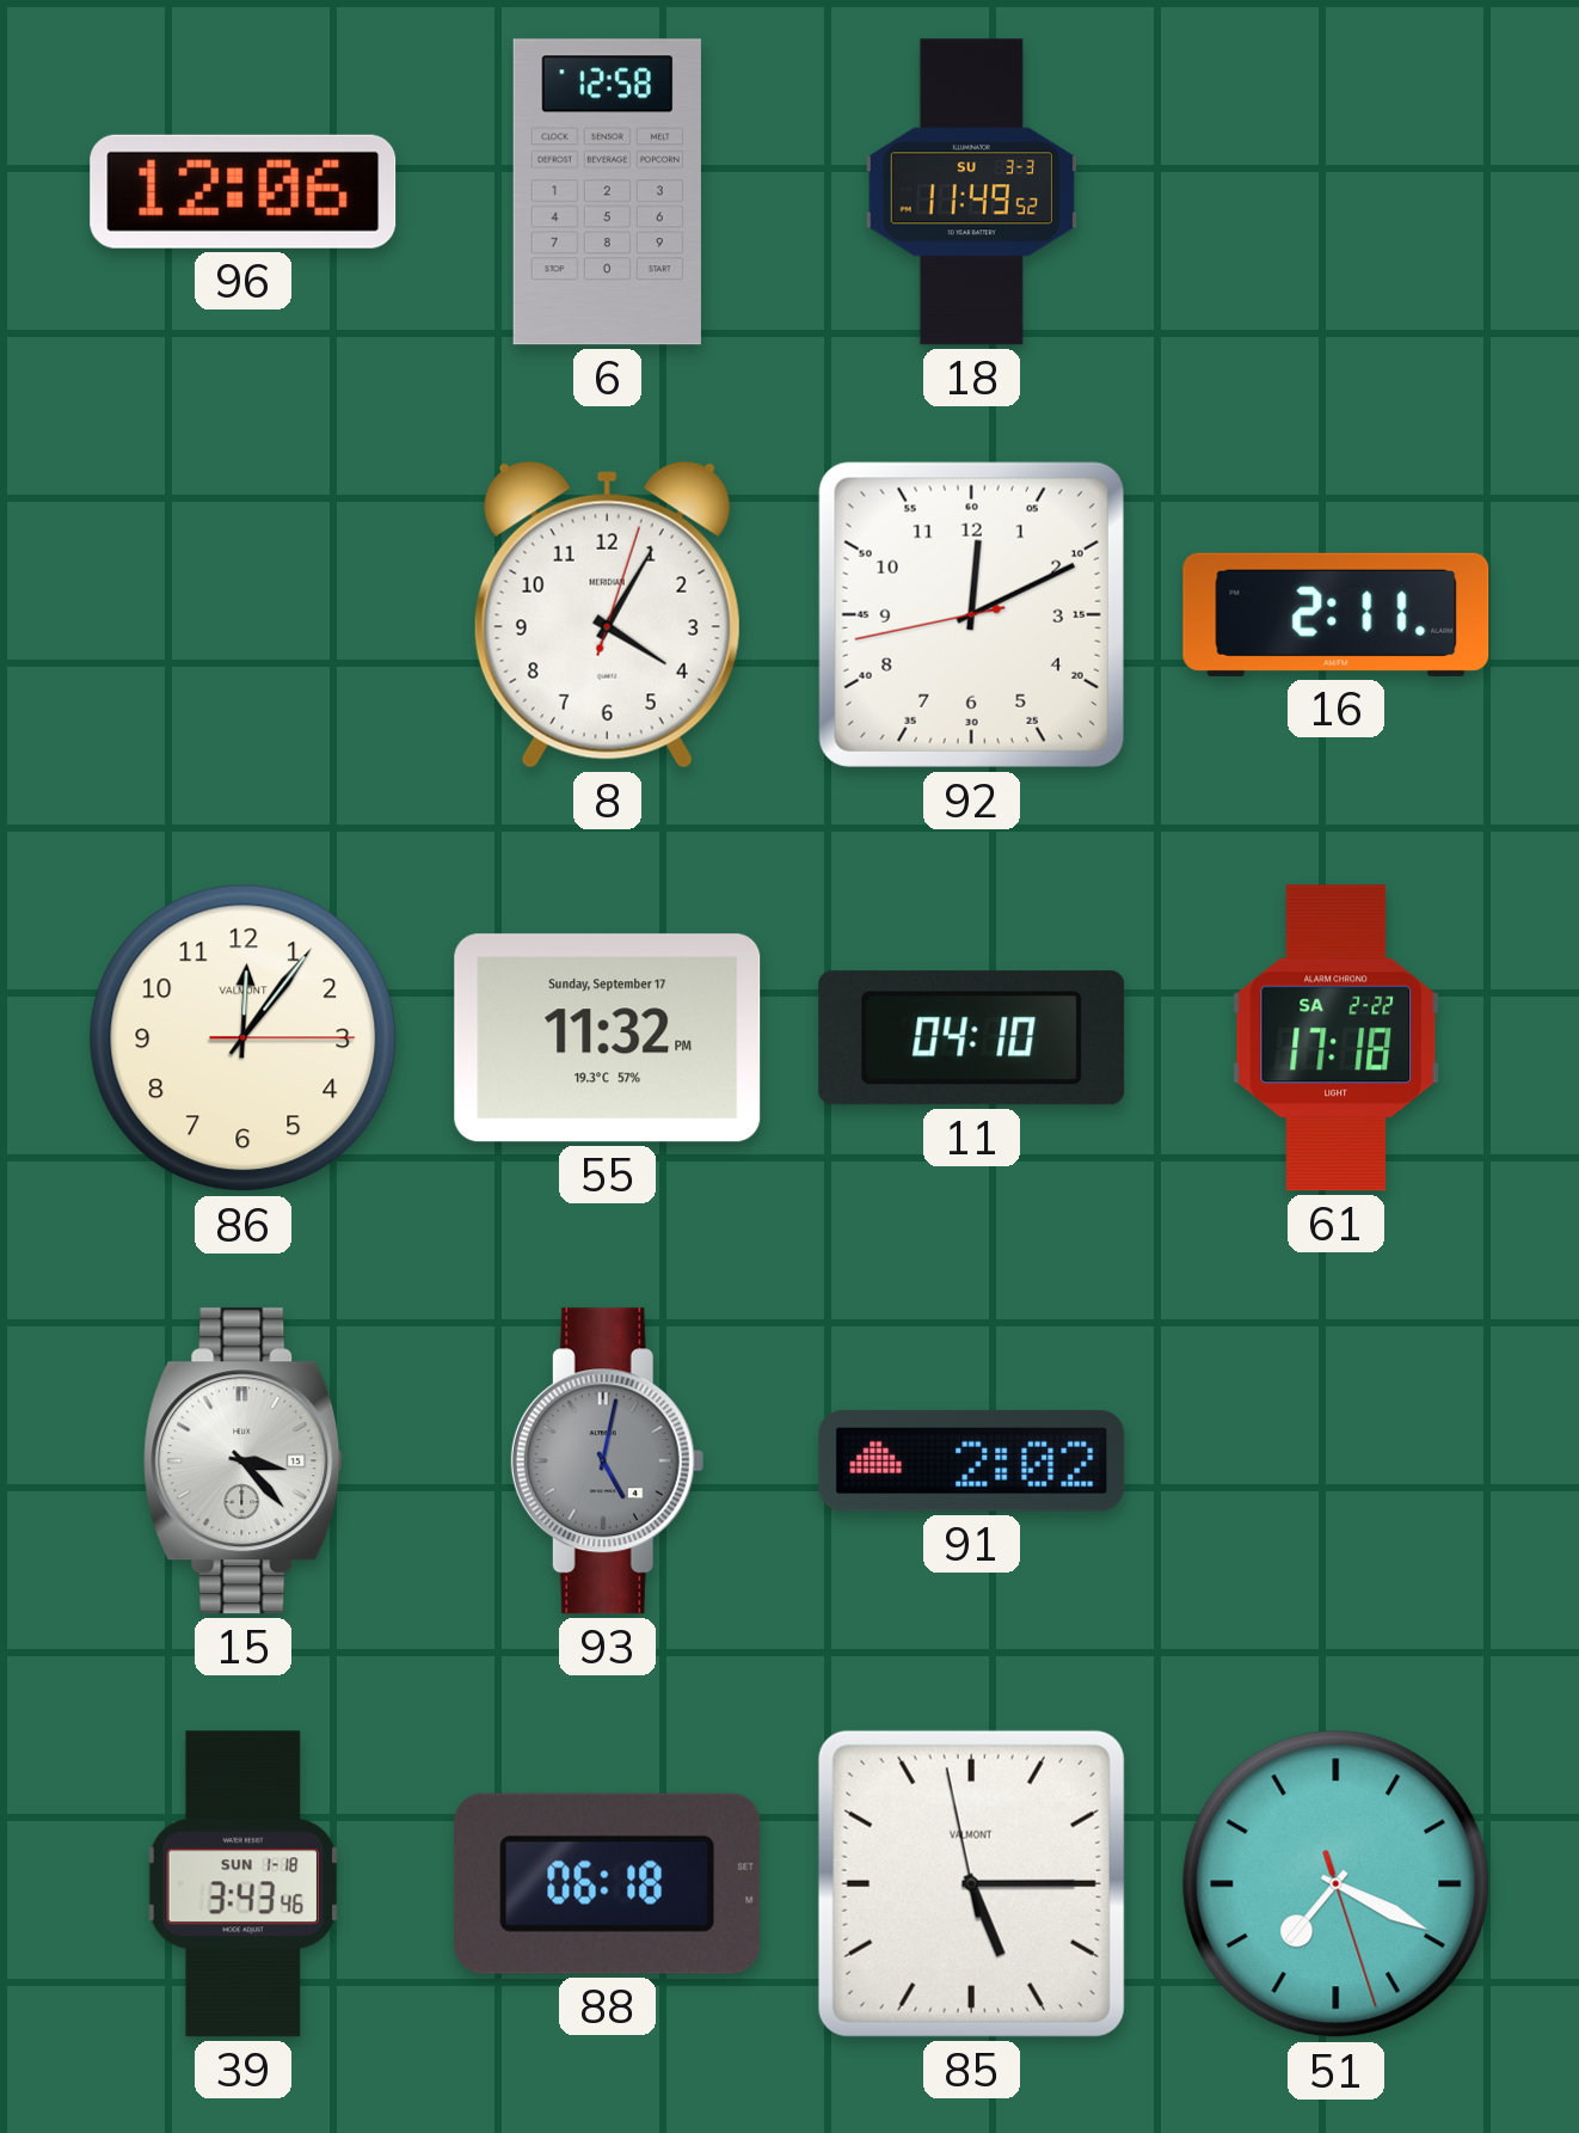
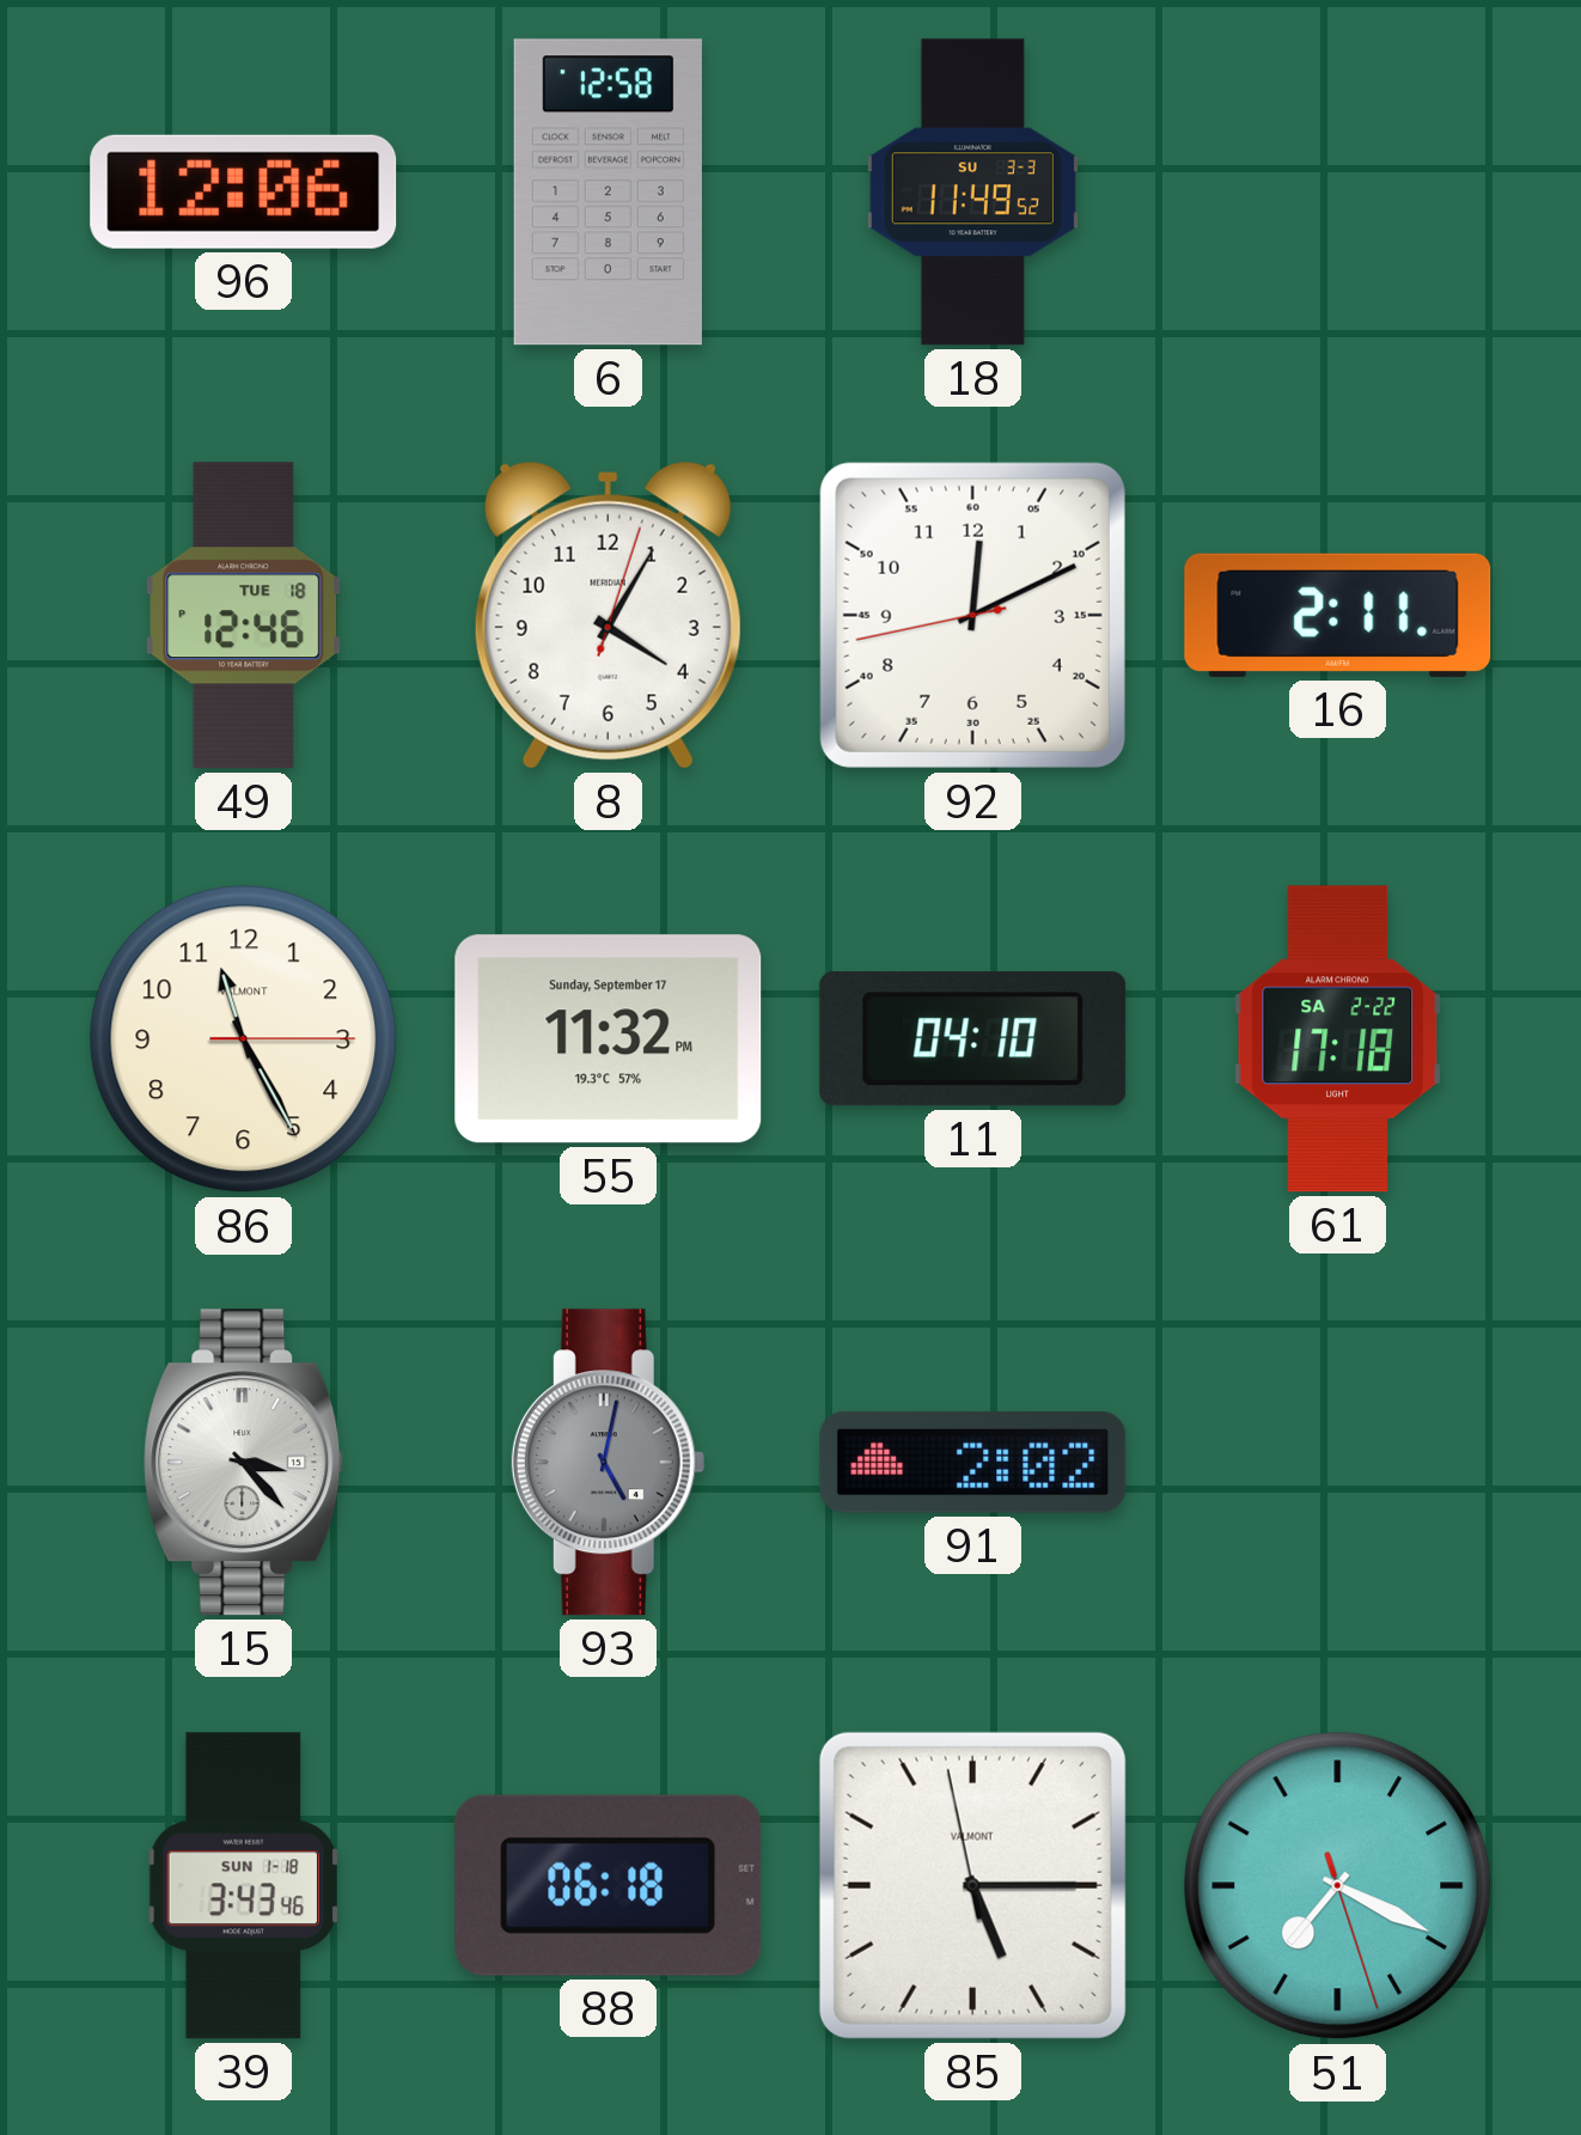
49: none -> 12:46 (244, 616)
86: 12:06 -> 11:25 (244, 1039)
